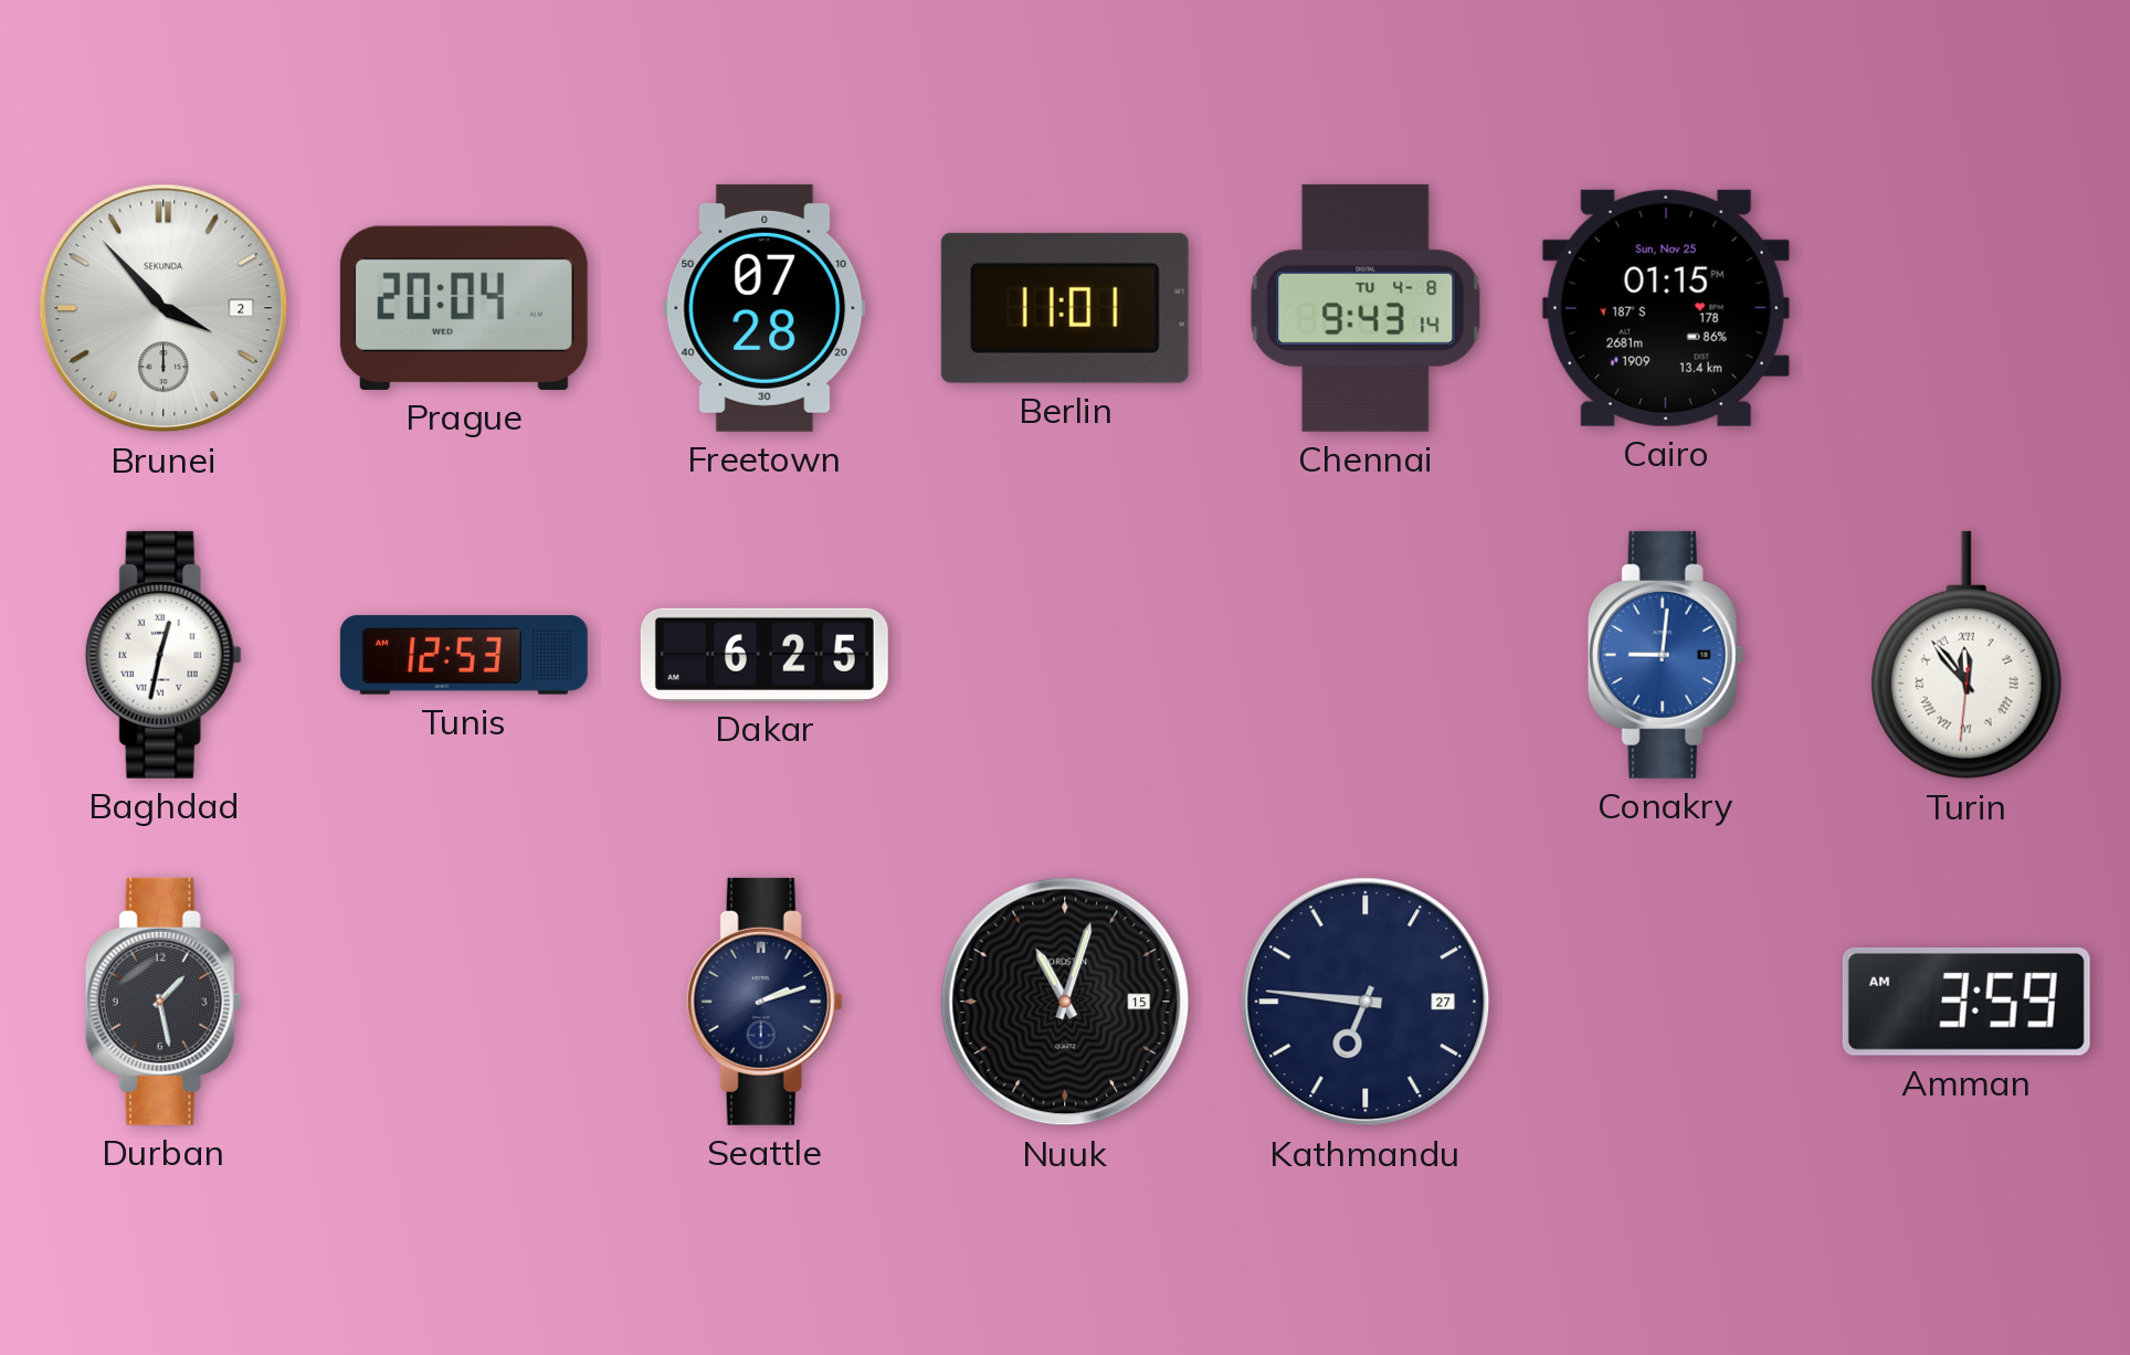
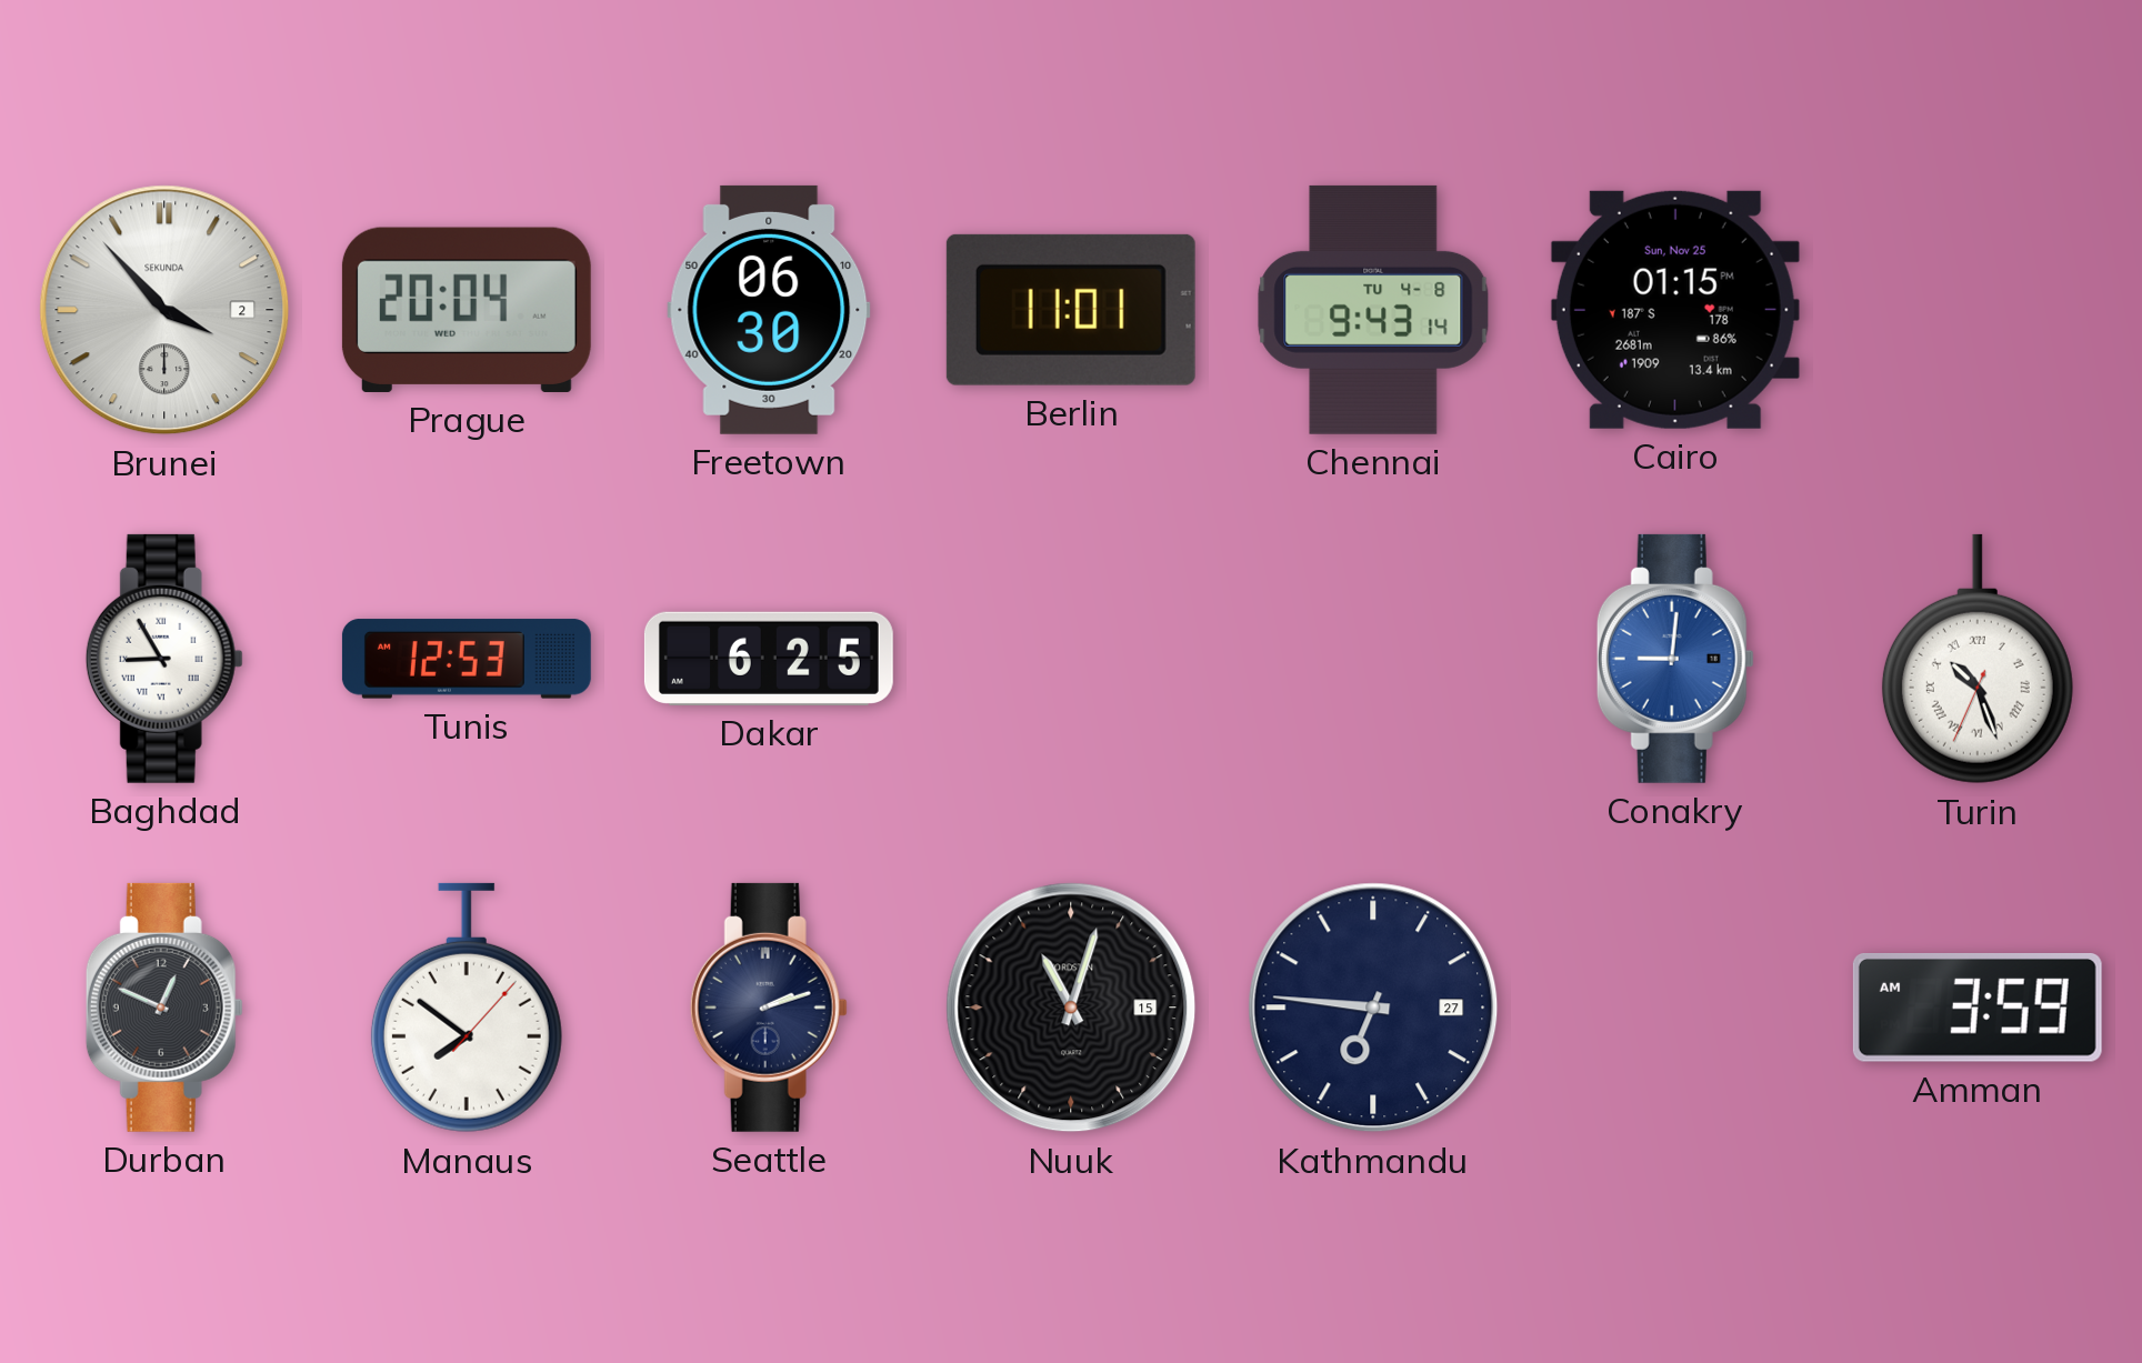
Freetown: 07:28 -> 06:30 (769, 310)
Baghdad: 12:32 -> 8:55 (164, 659)
Turin: 11:53 -> 10:26 (1978, 659)
Durban: 1:28 -> 12:49 (164, 1008)
Manaus: none -> 7:51 (467, 1008)
